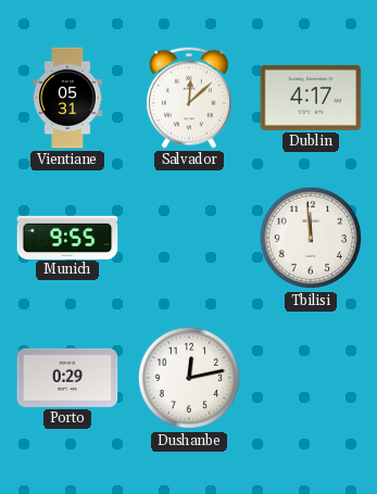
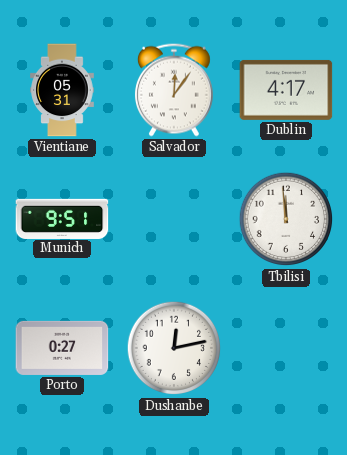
Salvador: 12:08 -> 12:06 (174, 90)
Munich: 9:55 -> 9:51 (62, 218)
Porto: 0:29 -> 0:27 (62, 348)
